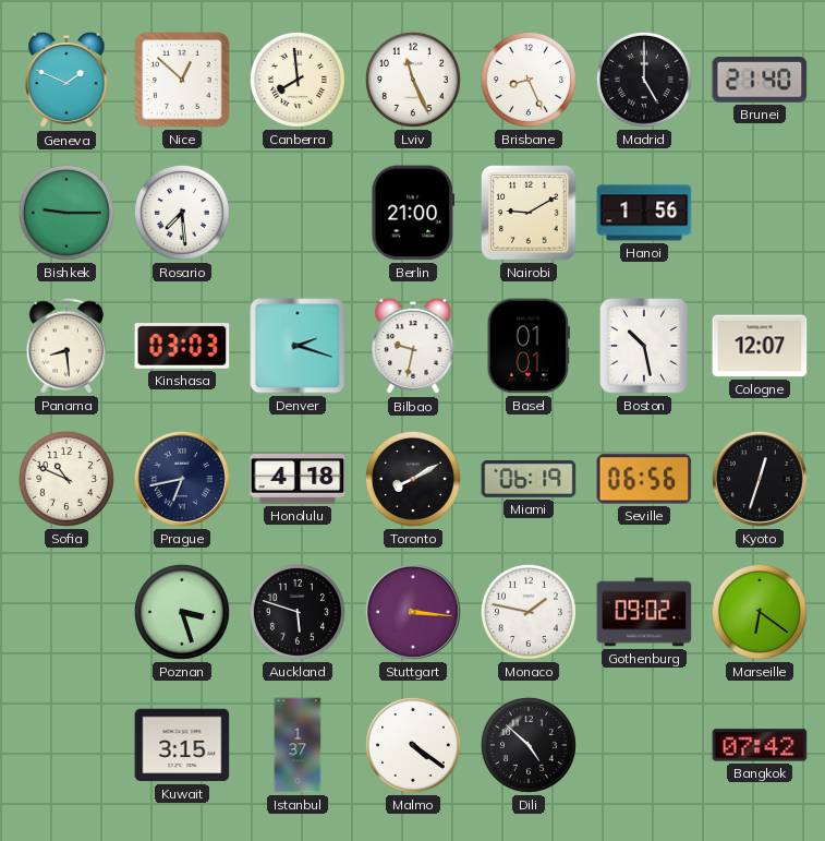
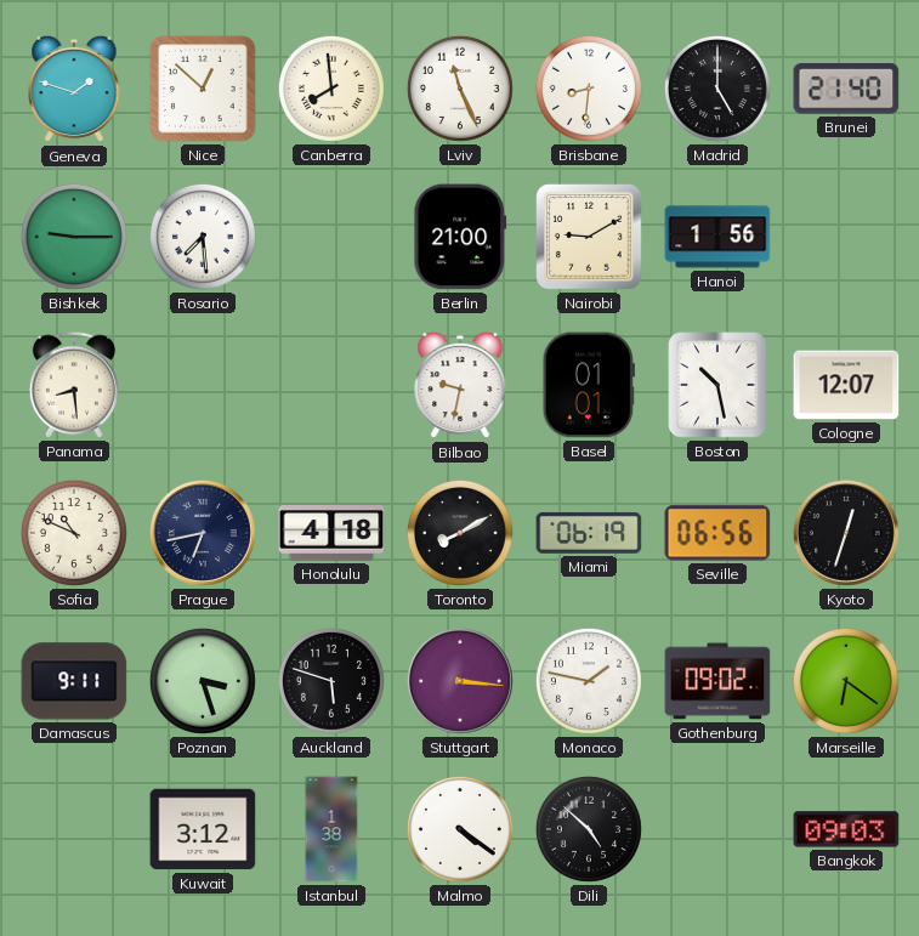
Geneva: 1:49 -> 1:48 (74, 89)
Brisbane: 8:26 -> 8:31 (589, 89)
Kinshasa: 03:03 -> none (182, 347)
Denver: 2:18 -> none (298, 346)
Damascus: none -> 9:11 (74, 681)
Kuwait: 3:15 -> 3:12 (203, 829)
Istanbul: 1:37 -> 1:38 (331, 829)
Bangkok: 07:42 -> 09:03 (846, 829)
